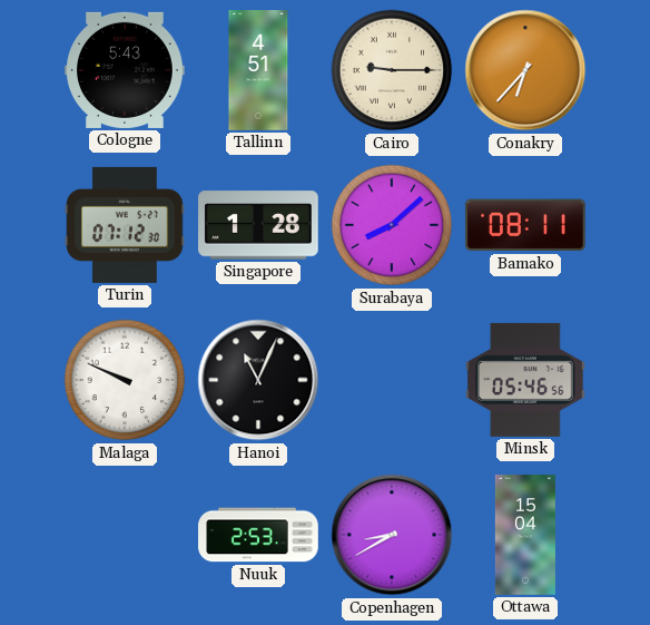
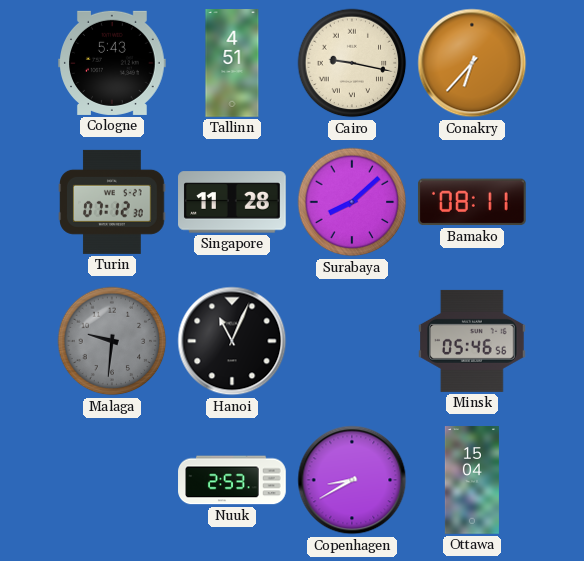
Cairo: 9:15 -> 9:17 (352, 63)
Singapore: 1:28 -> 11:28 (232, 202)
Malaga: 9:49 -> 9:31 (112, 341)
Malaga dial: white -> grey (112, 341)
